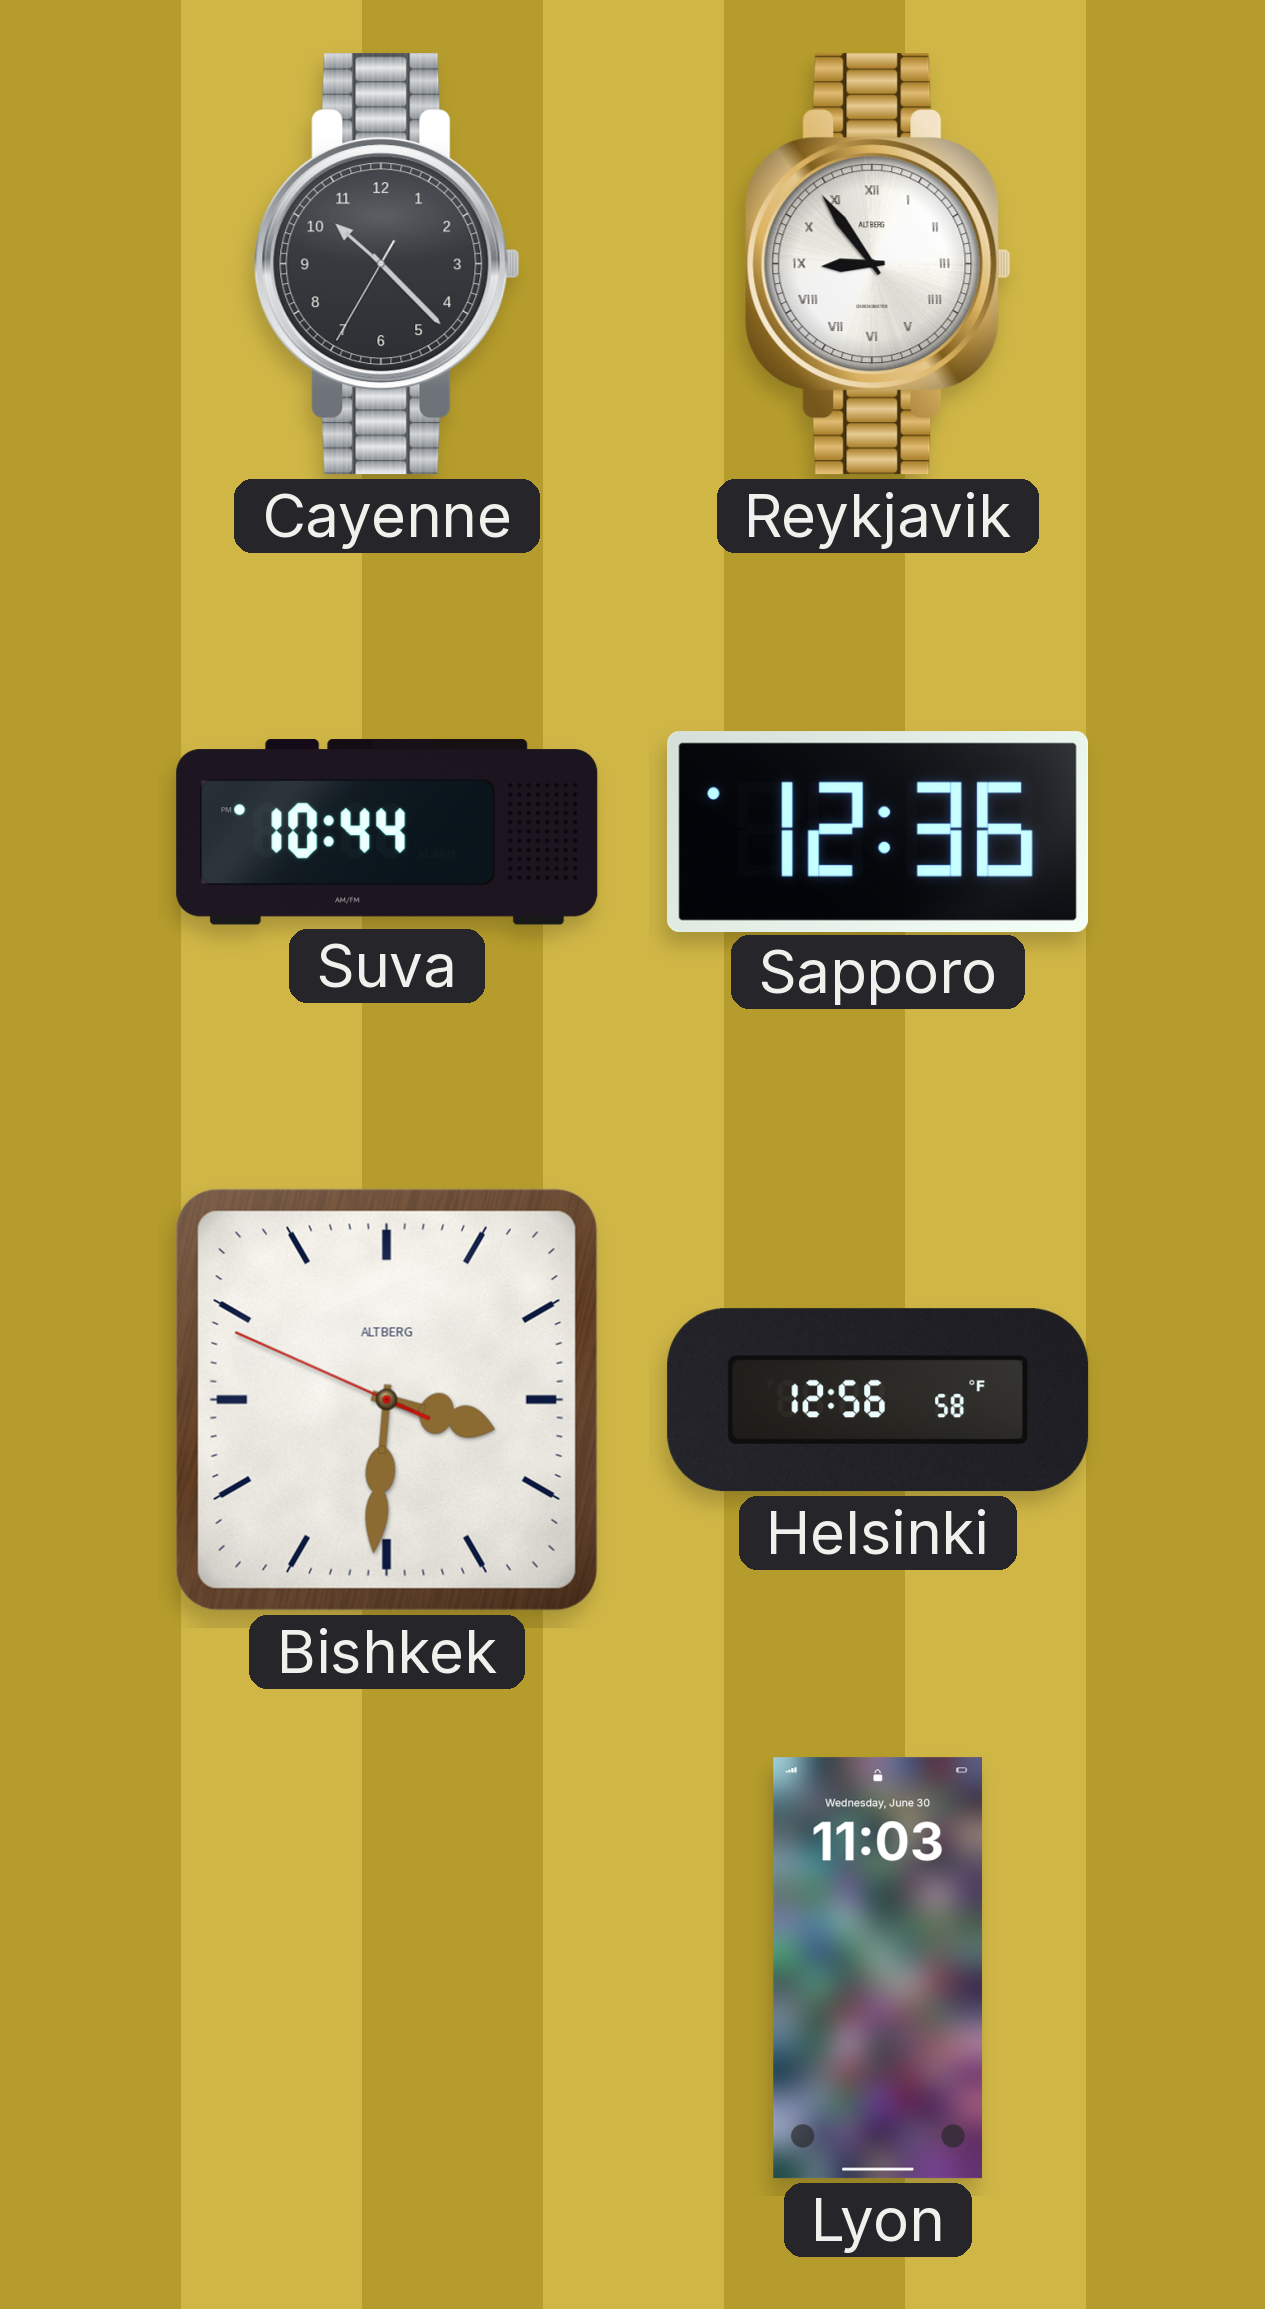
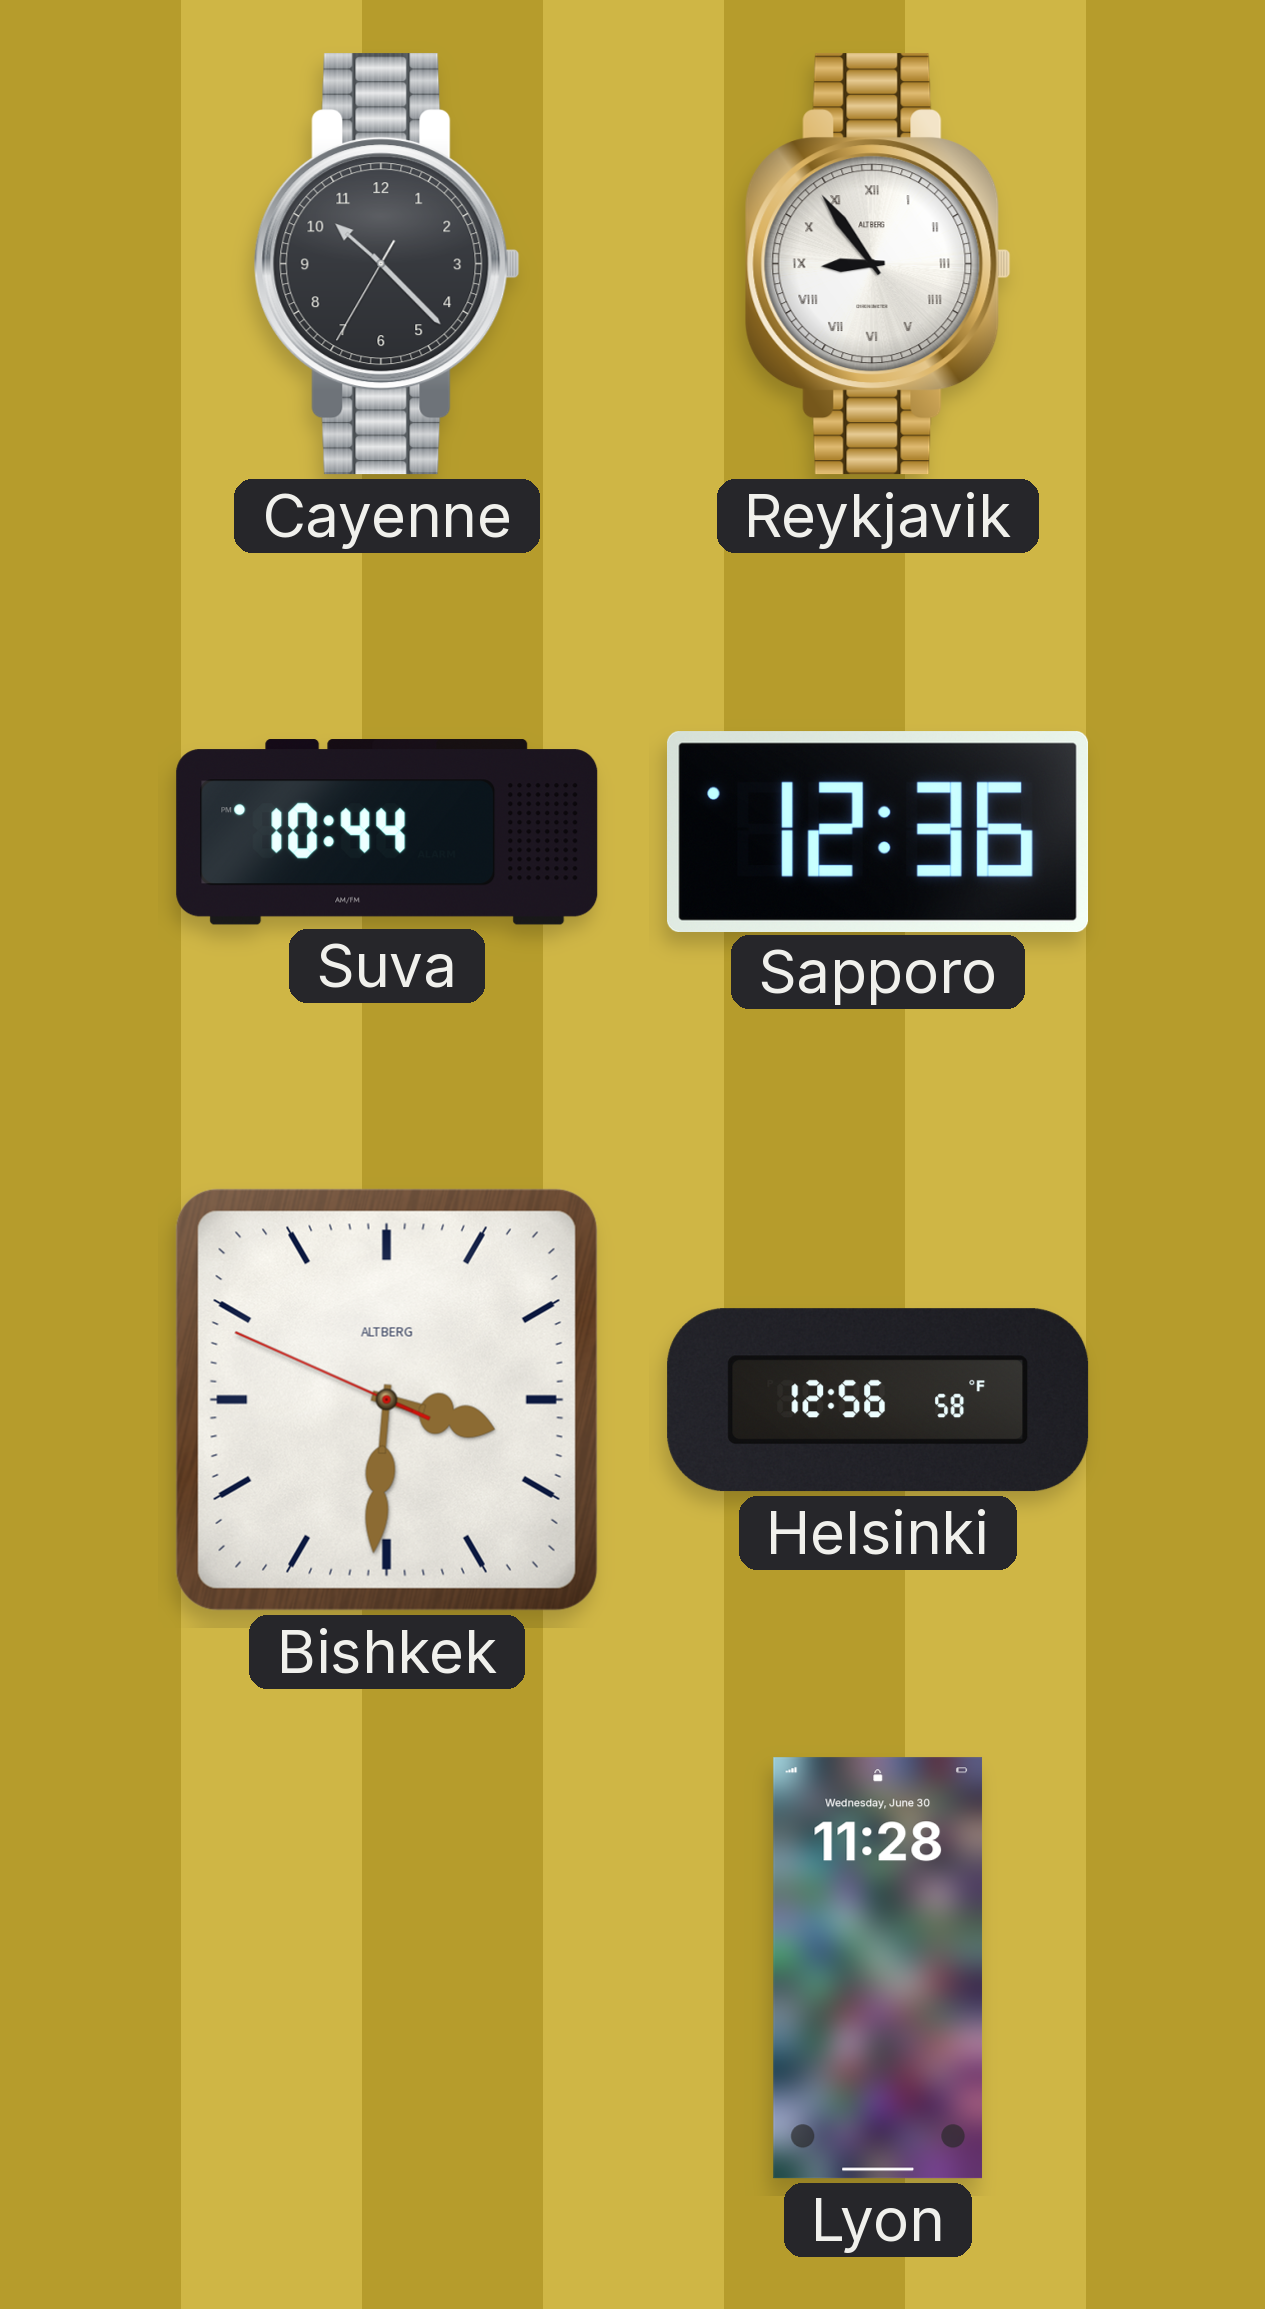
Lyon: 11:03 -> 11:28 (878, 1968)
